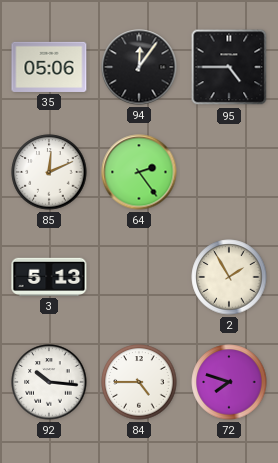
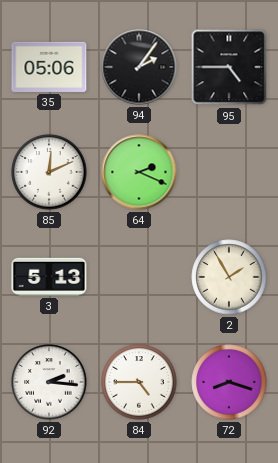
94: 12:06 -> 2:06 (139, 67)
64: 2:24 -> 2:19 (139, 172)
92: 10:16 -> 2:16 (49, 382)
72: 7:48 -> 8:18 (229, 382)
